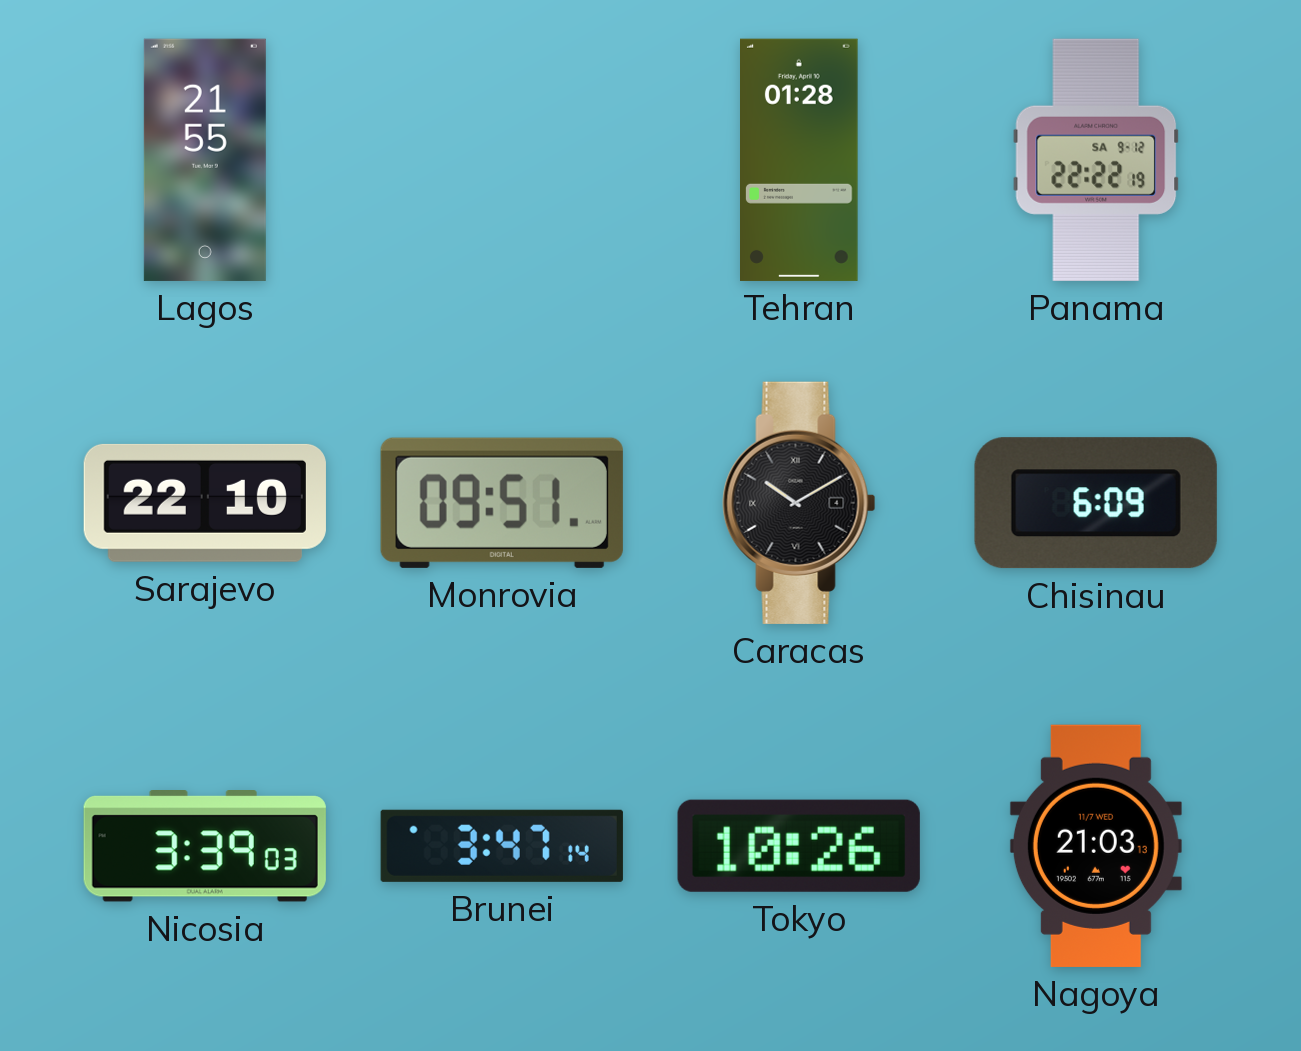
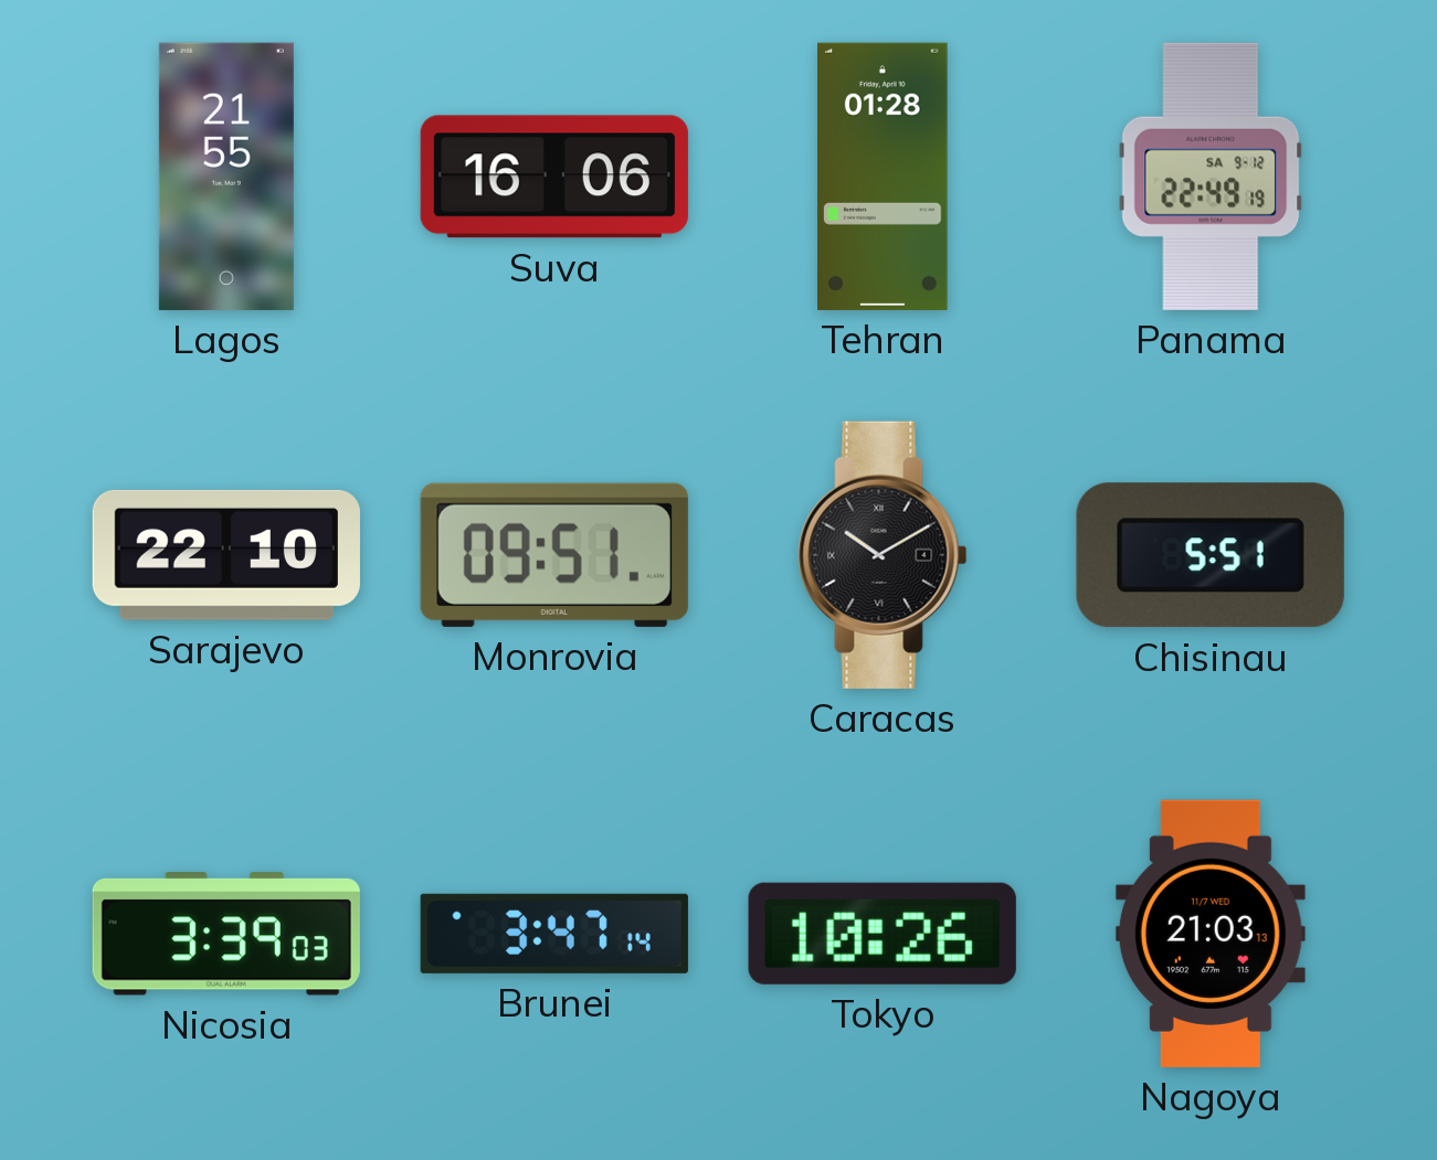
Suva: none -> 16:06 (554, 177)
Panama: 22:22 -> 22:49 (1211, 177)
Chisinau: 6:09 -> 5:51 (1211, 555)
